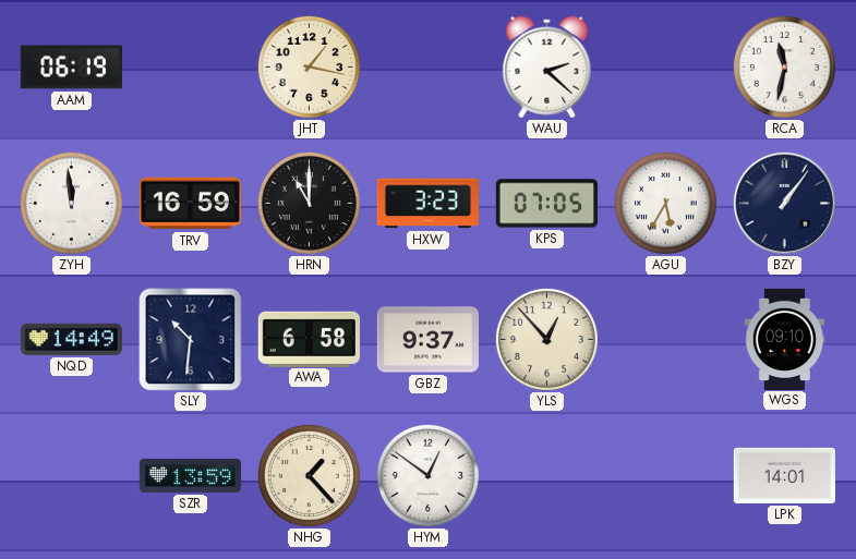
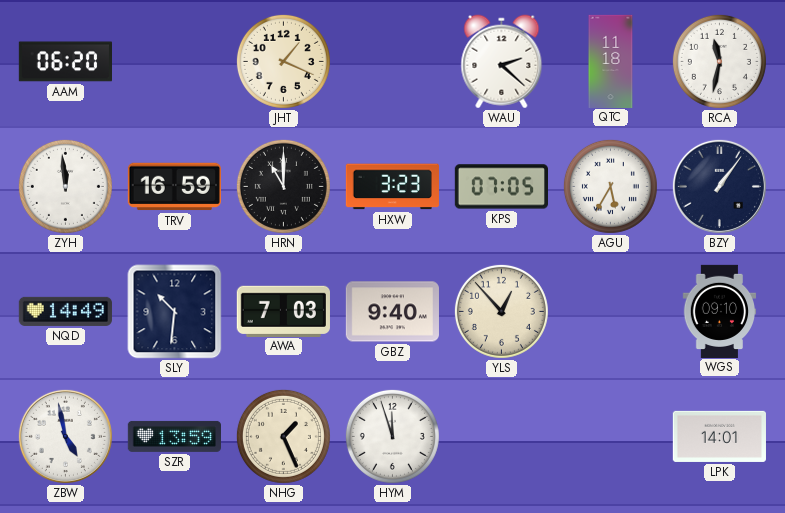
AAM: 06:19 -> 06:20 (65, 62)
JHT: 1:17 -> 1:19 (283, 61)
QTC: none -> 11:18 (611, 61)
AWA: 6:58 -> 7:03 (283, 311)
GBZ: 9:37 -> 9:40 (392, 312)
ZBW: none -> 4:58 (65, 436)
NHG: 1:23 -> 1:26 (283, 436)
HYM: 12:51 -> 11:57 (392, 436)
